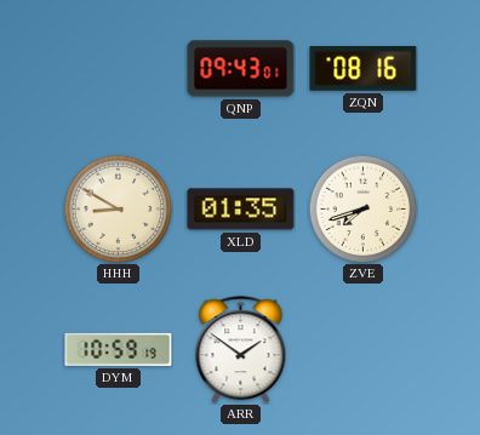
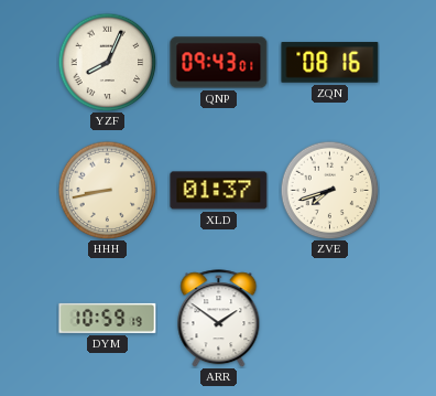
YZF: none -> 8:04 (107, 62)
HHH: 8:50 -> 8:43 (107, 190)
XLD: 01:35 -> 01:37 (219, 191)
